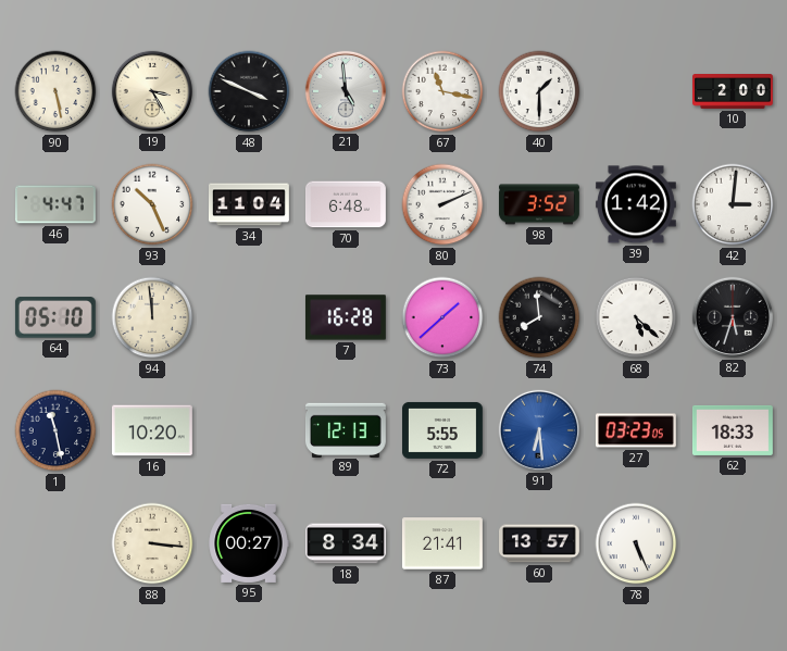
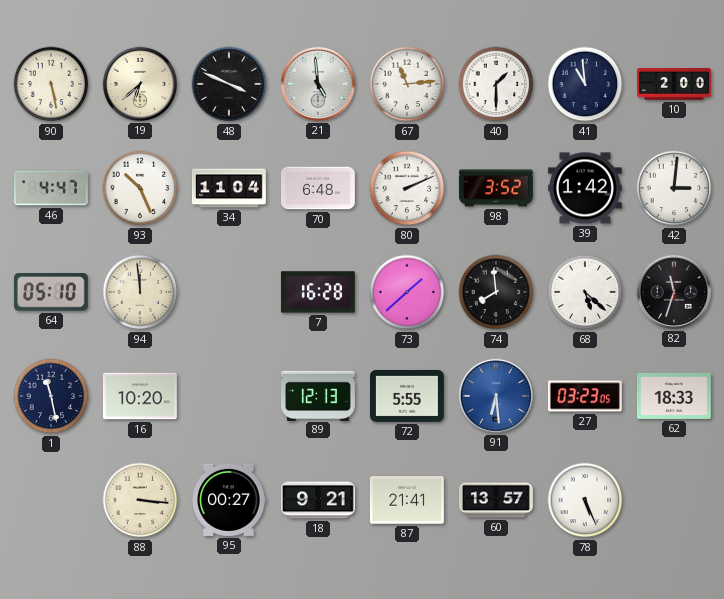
19: 3:25 -> 6:38 (140, 84)
67: 11:17 -> 11:14 (407, 84)
41: none -> 10:59 (585, 84)
82: 5:33 -> 11:33 (674, 292)
18: 8:34 -> 9:21 (319, 500)
